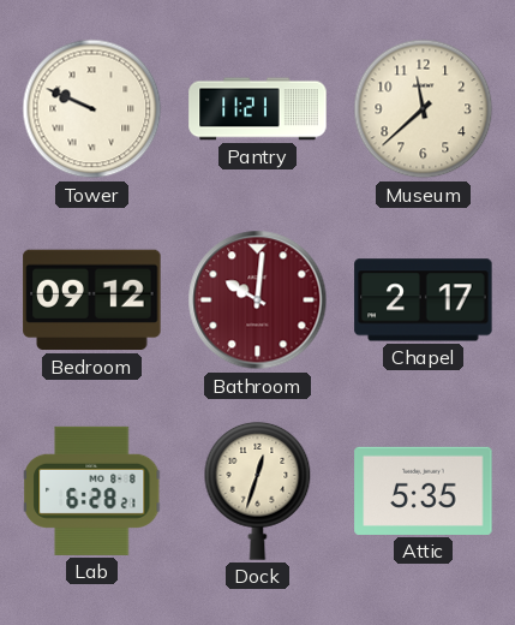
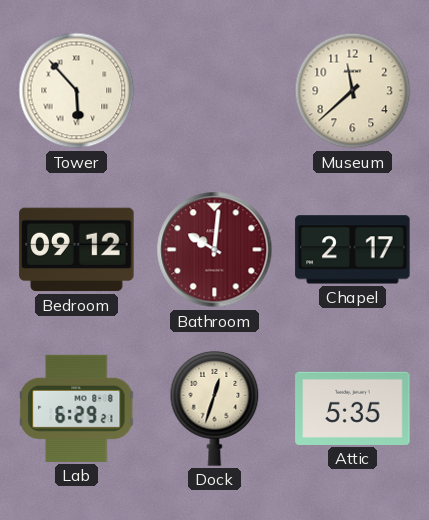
Tower: 9:49 -> 5:53 (77, 91)
Pantry: 11:21 -> none (258, 109)
Lab: 6:28 -> 6:29 (77, 408)
